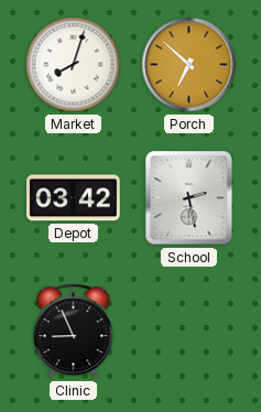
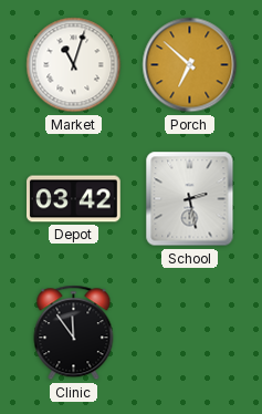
Market: 8:03 -> 11:03 (74, 65)
Clinic: 8:56 -> 11:54 (74, 333)
